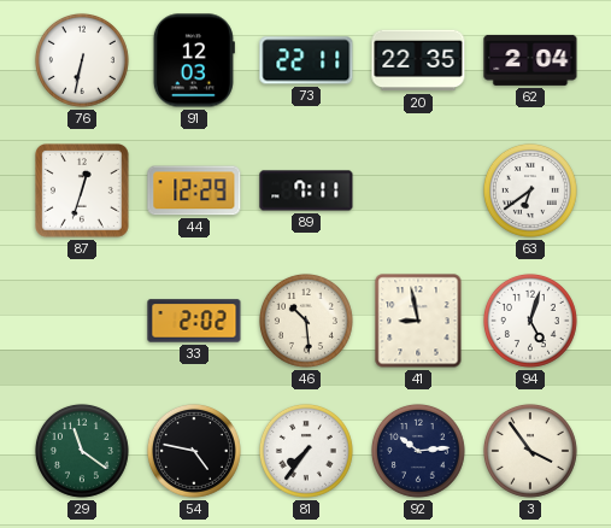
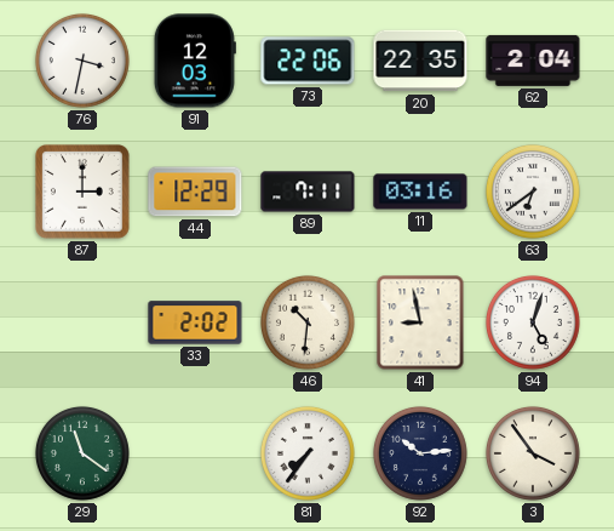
76: 6:32 -> 3:32 (82, 61)
73: 22:11 -> 22:06 (308, 61)
87: 12:33 -> 3:00 (84, 193)
11: none -> 03:16 (420, 192)
46: 10:29 -> 10:31 (308, 322)
54: 4:47 -> none (194, 451)
